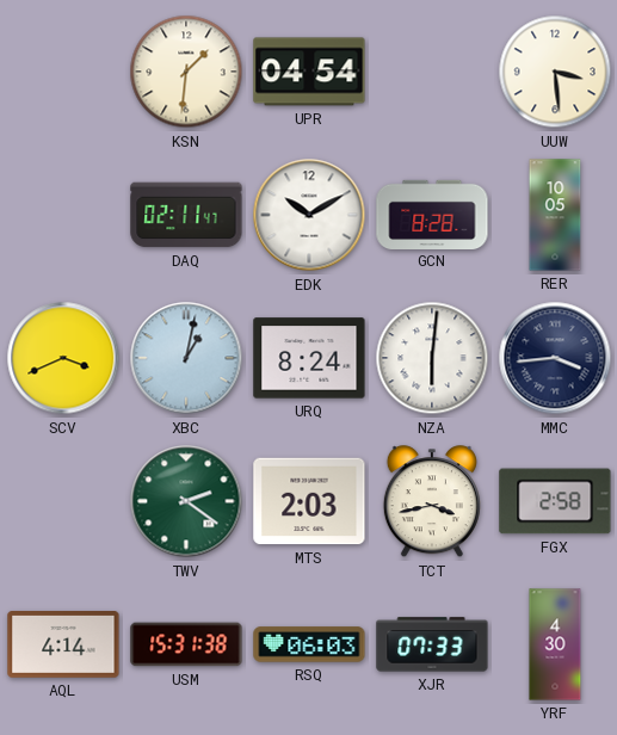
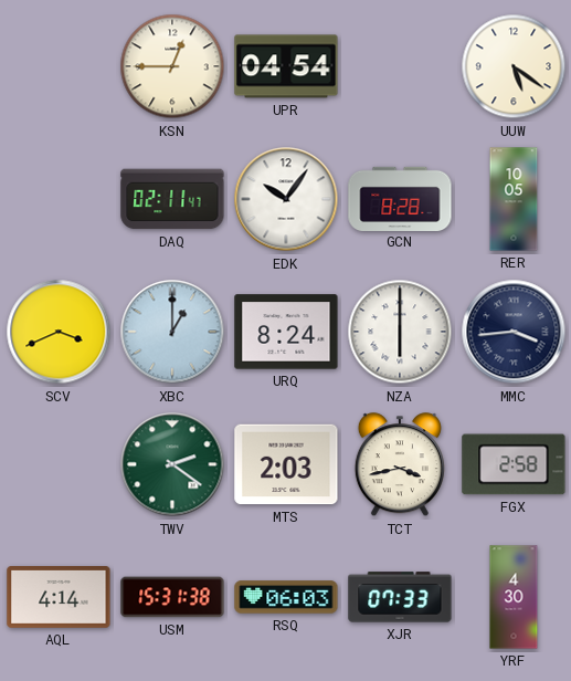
KSN: 1:31 -> 12:45 (172, 66)
UUW: 3:29 -> 5:21 (514, 66)
EDK: 10:10 -> 10:06 (286, 199)
XBC: 1:02 -> 1:00 (172, 332)
NZA: 6:01 -> 6:00 (400, 332)
